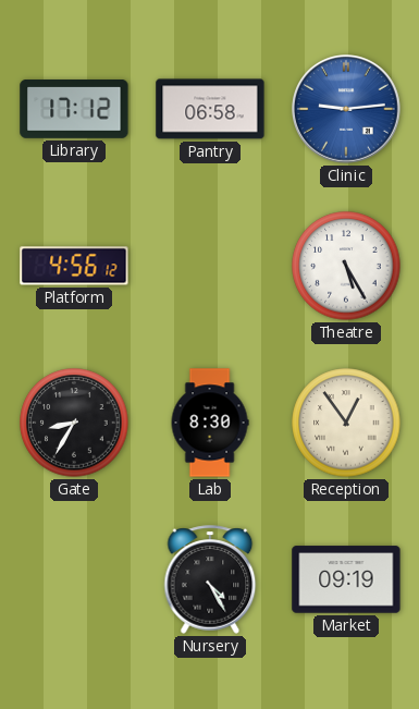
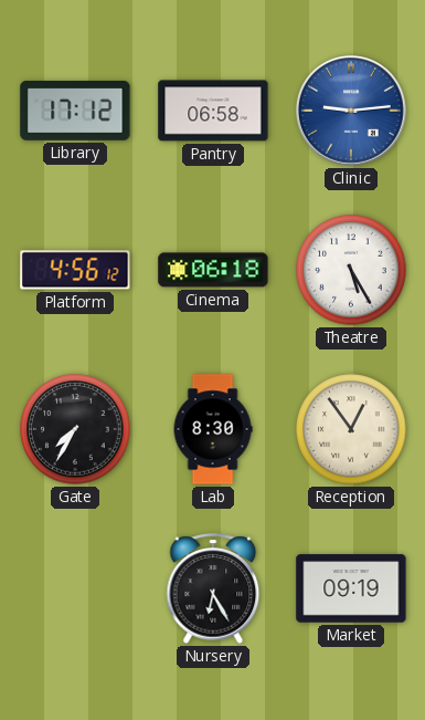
Cinema: none -> 06:18 (213, 270)
Gate: 8:35 -> 7:35 (75, 429)
Nursery: 4:25 -> 6:25 (213, 588)
